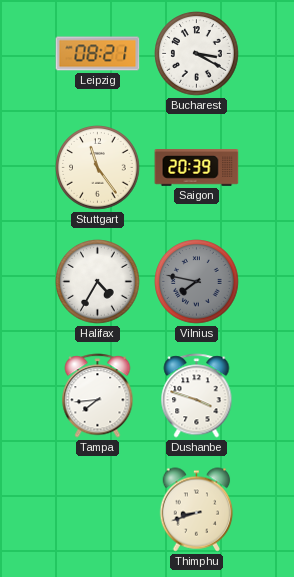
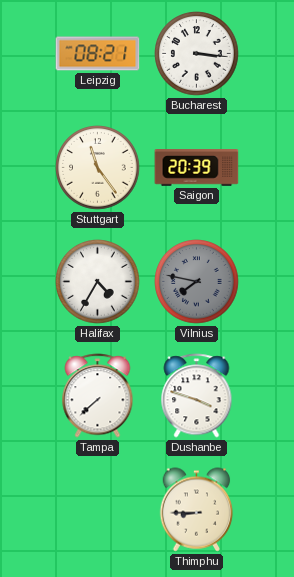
Bucharest: 3:20 -> 3:16 (197, 54)
Tampa: 7:44 -> 7:38 (98, 396)
Thimphu: 8:42 -> 8:45 (197, 510)
